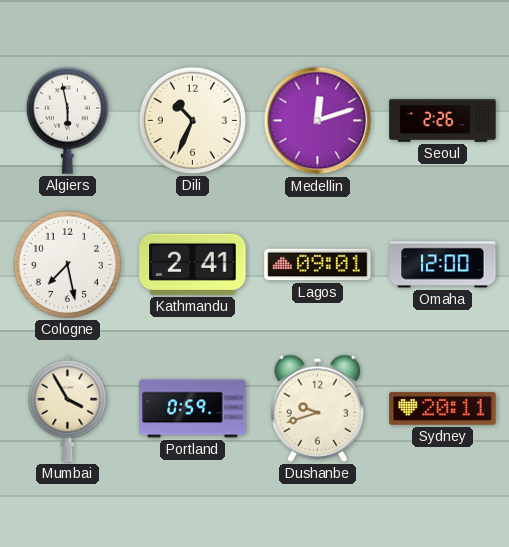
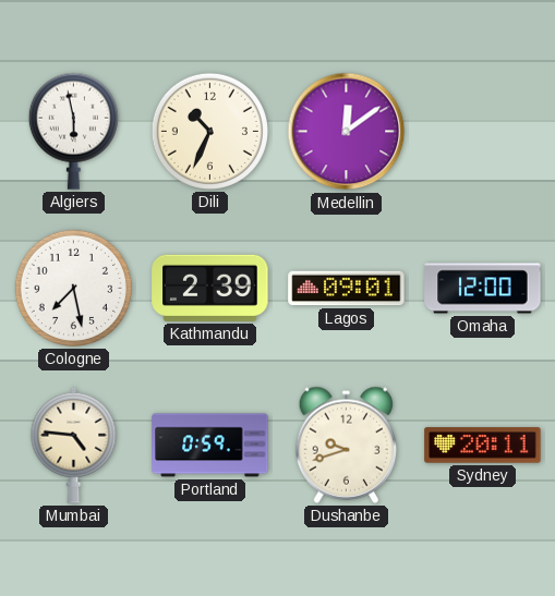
Medellin: 12:12 -> 12:09 (347, 132)
Seoul: 2:26 -> none (443, 121)
Kathmandu: 2:41 -> 2:39 (210, 288)
Mumbai: 3:55 -> 4:46 (74, 445)
